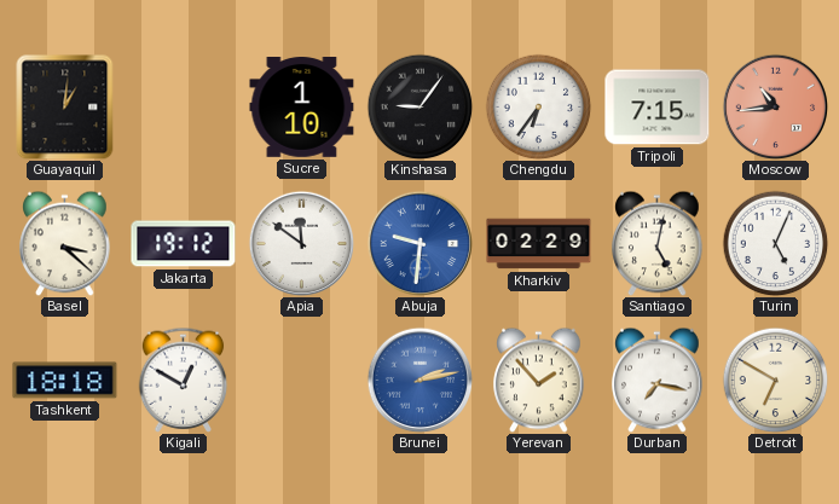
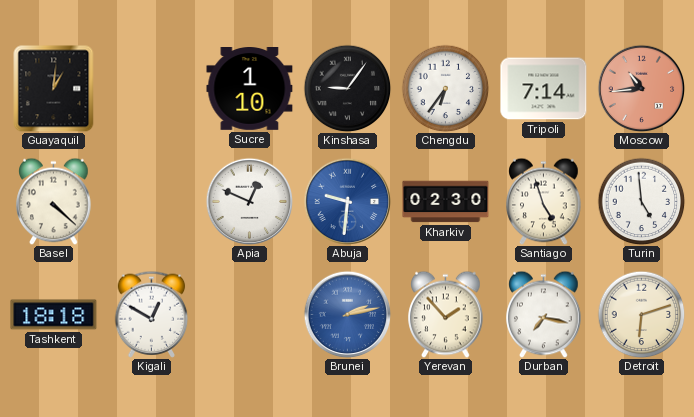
Tripoli: 7:15 -> 7:14 (544, 89)
Basel: 3:22 -> 4:22 (54, 201)
Jakarta: 19:12 -> none (184, 244)
Apia: 11:51 -> 12:49 (249, 201)
Kharkiv: 02:29 -> 02:30 (446, 202)
Santiago: 5:02 -> 4:57 (544, 201)
Turin: 5:04 -> 4:59 (641, 201)
Detroit: 6:50 -> 6:12 (641, 314)
